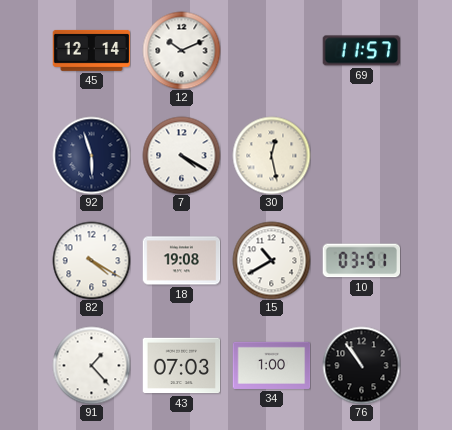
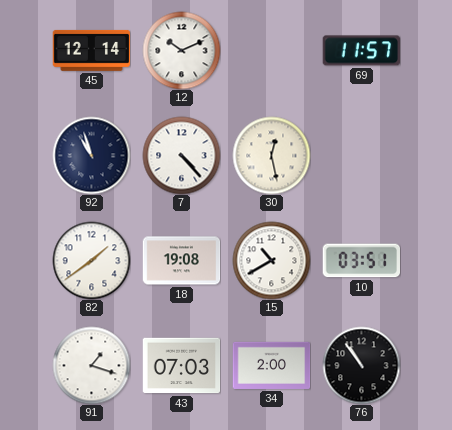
92: 5:57 -> 10:57 (91, 155)
7: 4:20 -> 4:23 (181, 155)
82: 4:20 -> 1:39 (91, 260)
91: 1:23 -> 1:18 (91, 365)
34: 1:00 -> 2:00 (271, 365)
